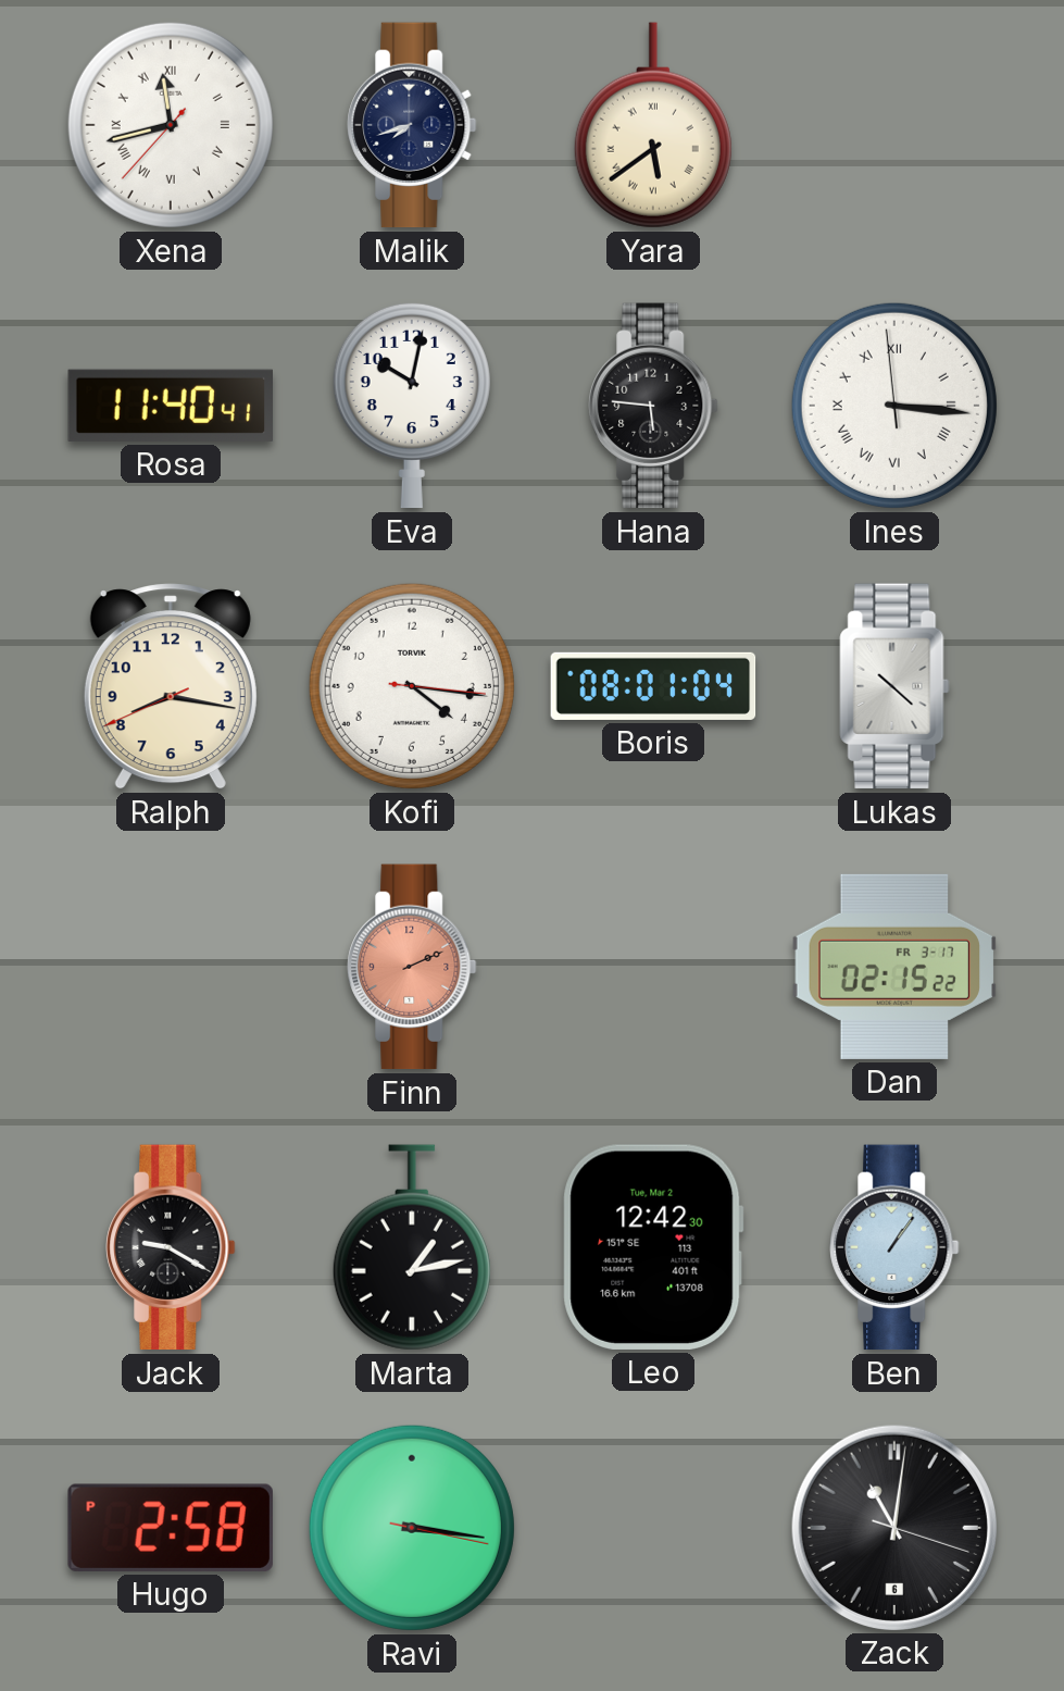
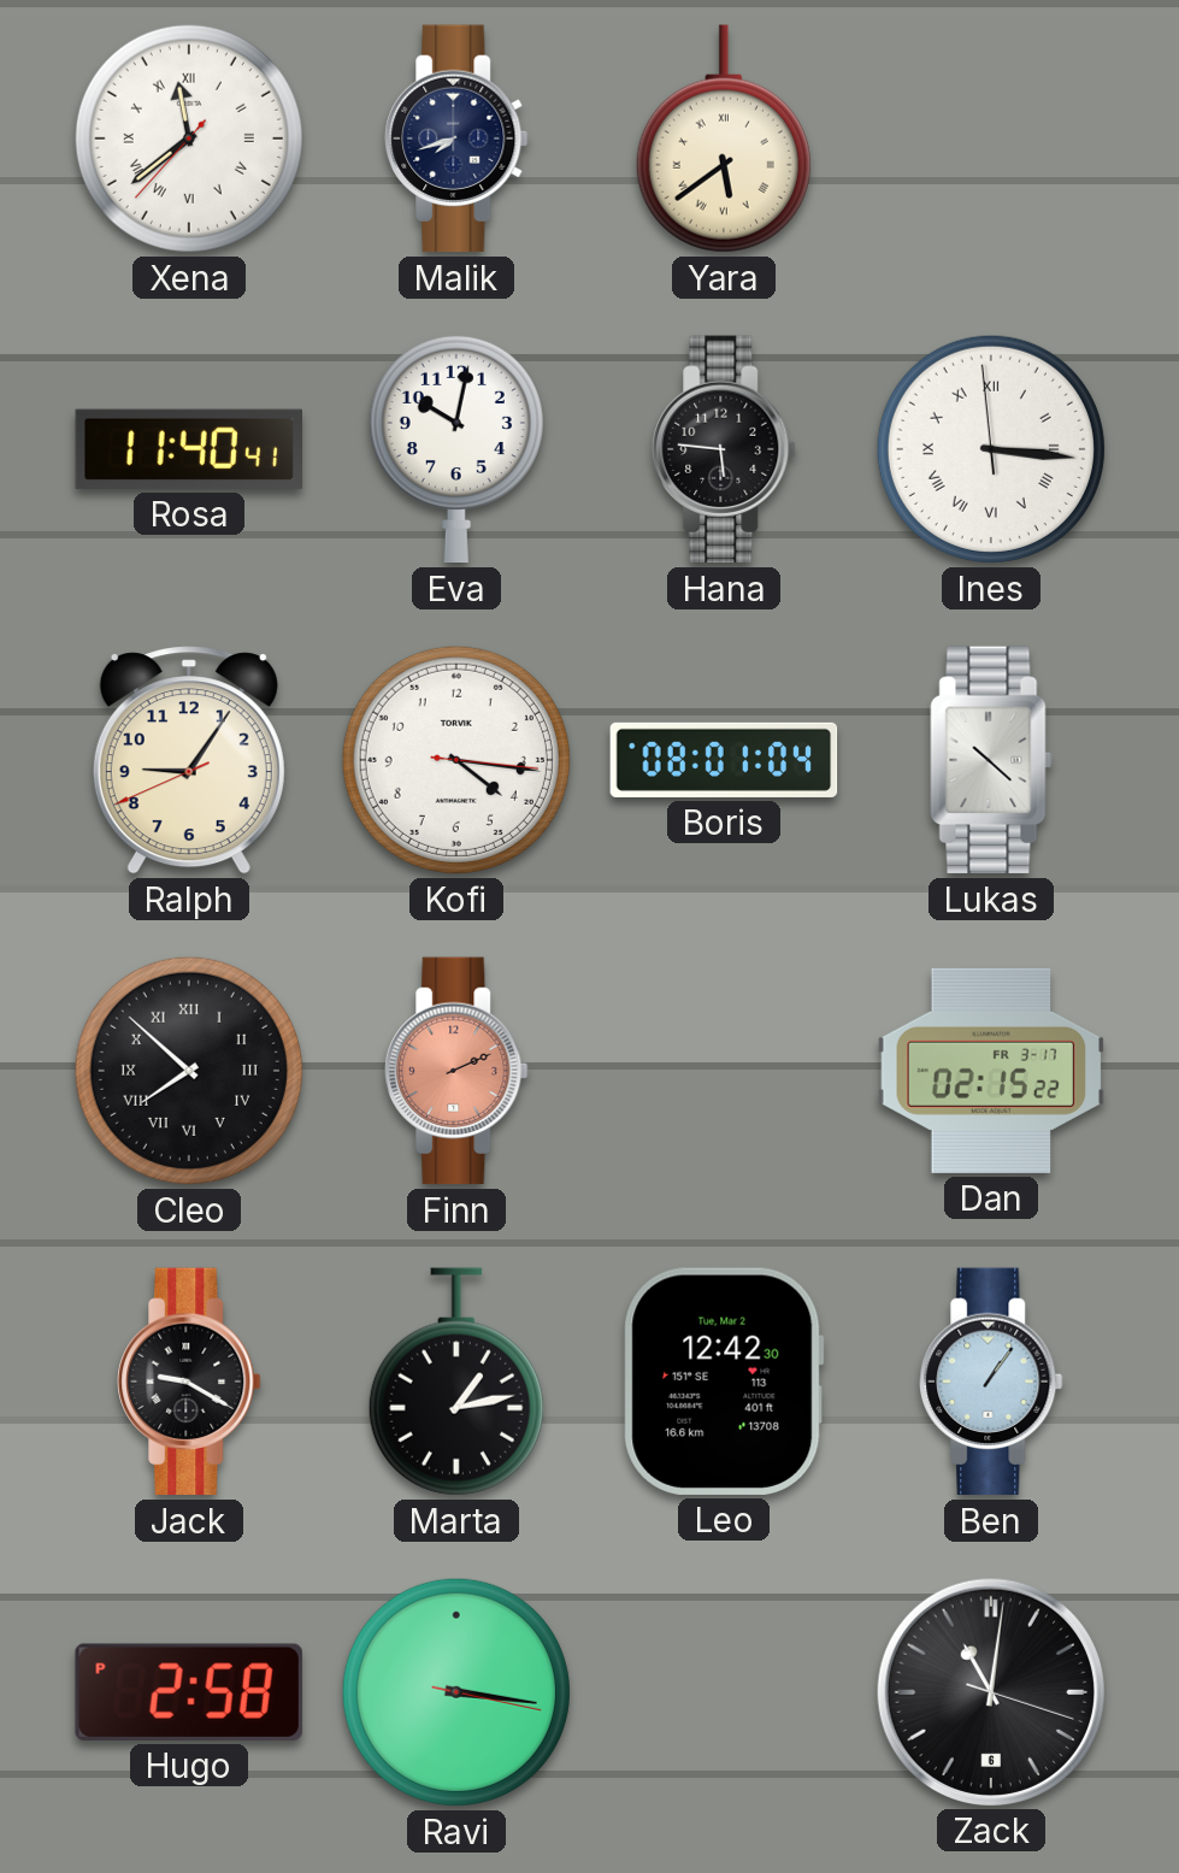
Xena: 11:42 -> 11:38 (189, 139)
Ralph: 8:16 -> 9:05 (189, 760)
Cleo: none -> 7:52 (189, 1071)
